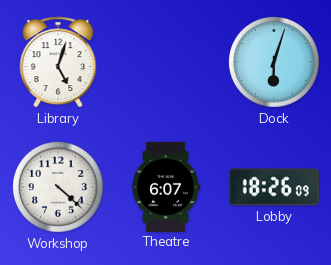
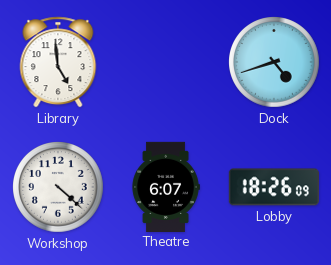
Library: 5:03 -> 4:59 (58, 62)
Dock: 6:03 -> 4:42 (275, 63)
